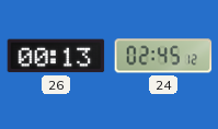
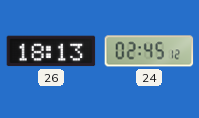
26: 00:13 -> 18:13 (51, 51)
